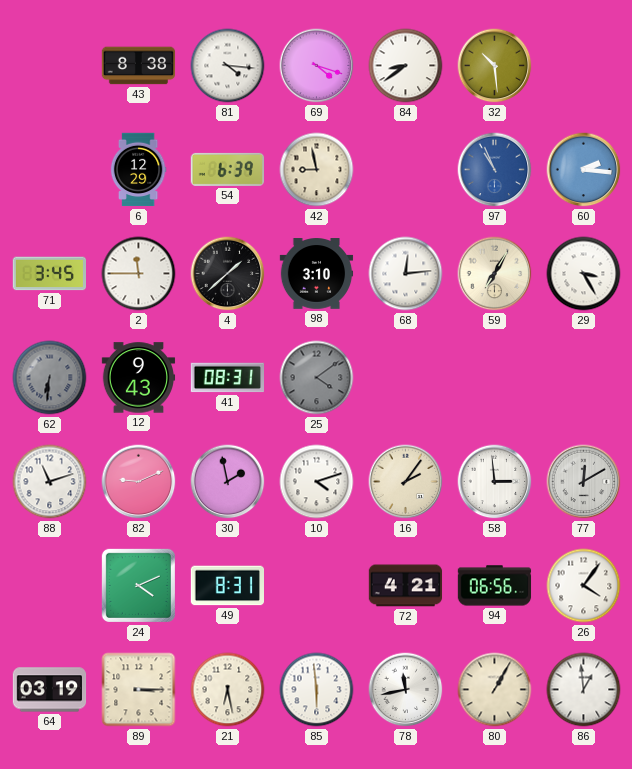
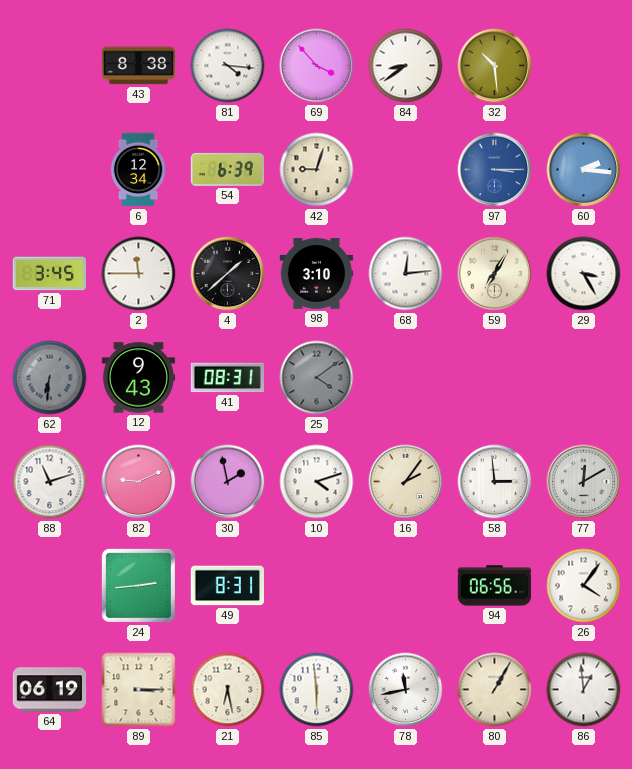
69: 4:18 -> 3:53 (317, 66)
6: 12:29 -> 12:34 (138, 170)
42: 8:58 -> 9:03 (317, 170)
97: 10:56 -> 3:15 (495, 170)
24: 4:11 -> 2:44 (138, 585)
72: 4:21 -> none (406, 586)
64: 03:19 -> 06:19 (50, 690)
